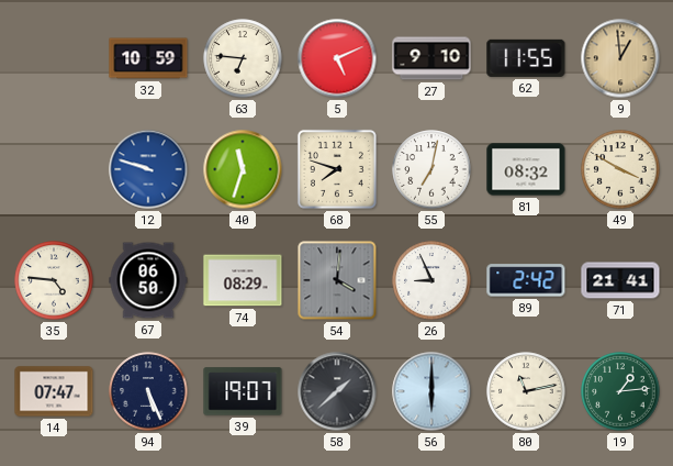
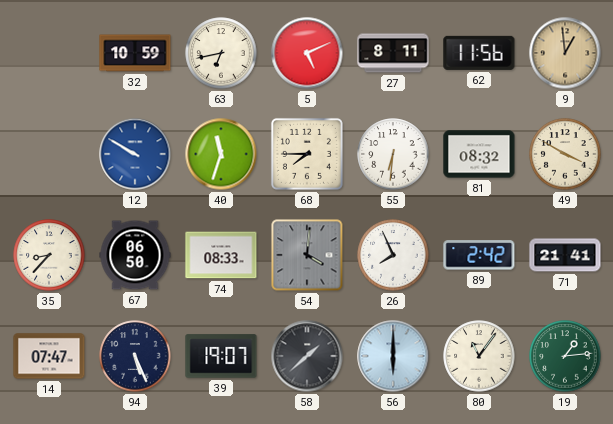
63: 6:46 -> 6:43 (221, 53)
27: 9:10 -> 8:11 (393, 53)
62: 11:55 -> 11:56 (479, 53)
12: 9:48 -> 9:50 (135, 154)
68: 7:48 -> 7:45 (307, 154)
55: 7:02 -> 6:31 (393, 154)
35: 4:46 -> 8:37 (49, 255)
74: 08:29 -> 08:33 (221, 255)
26: 8:56 -> 7:56 (393, 255)
80: 11:13 -> 11:06 (479, 356)
